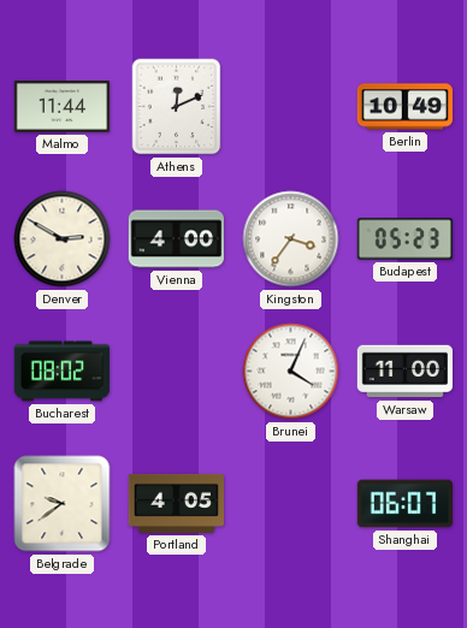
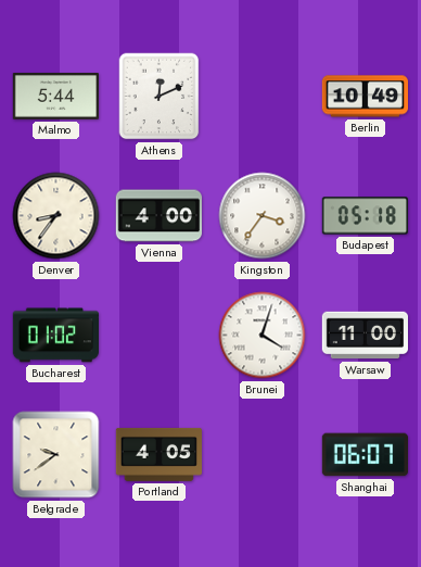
Malmo: 11:44 -> 5:44 (55, 97)
Denver: 2:50 -> 8:36 (56, 216)
Budapest: 05:23 -> 05:18 (365, 216)
Bucharest: 08:02 -> 01:02 (55, 336)
Brunei: 4:04 -> 4:03 (263, 336)
